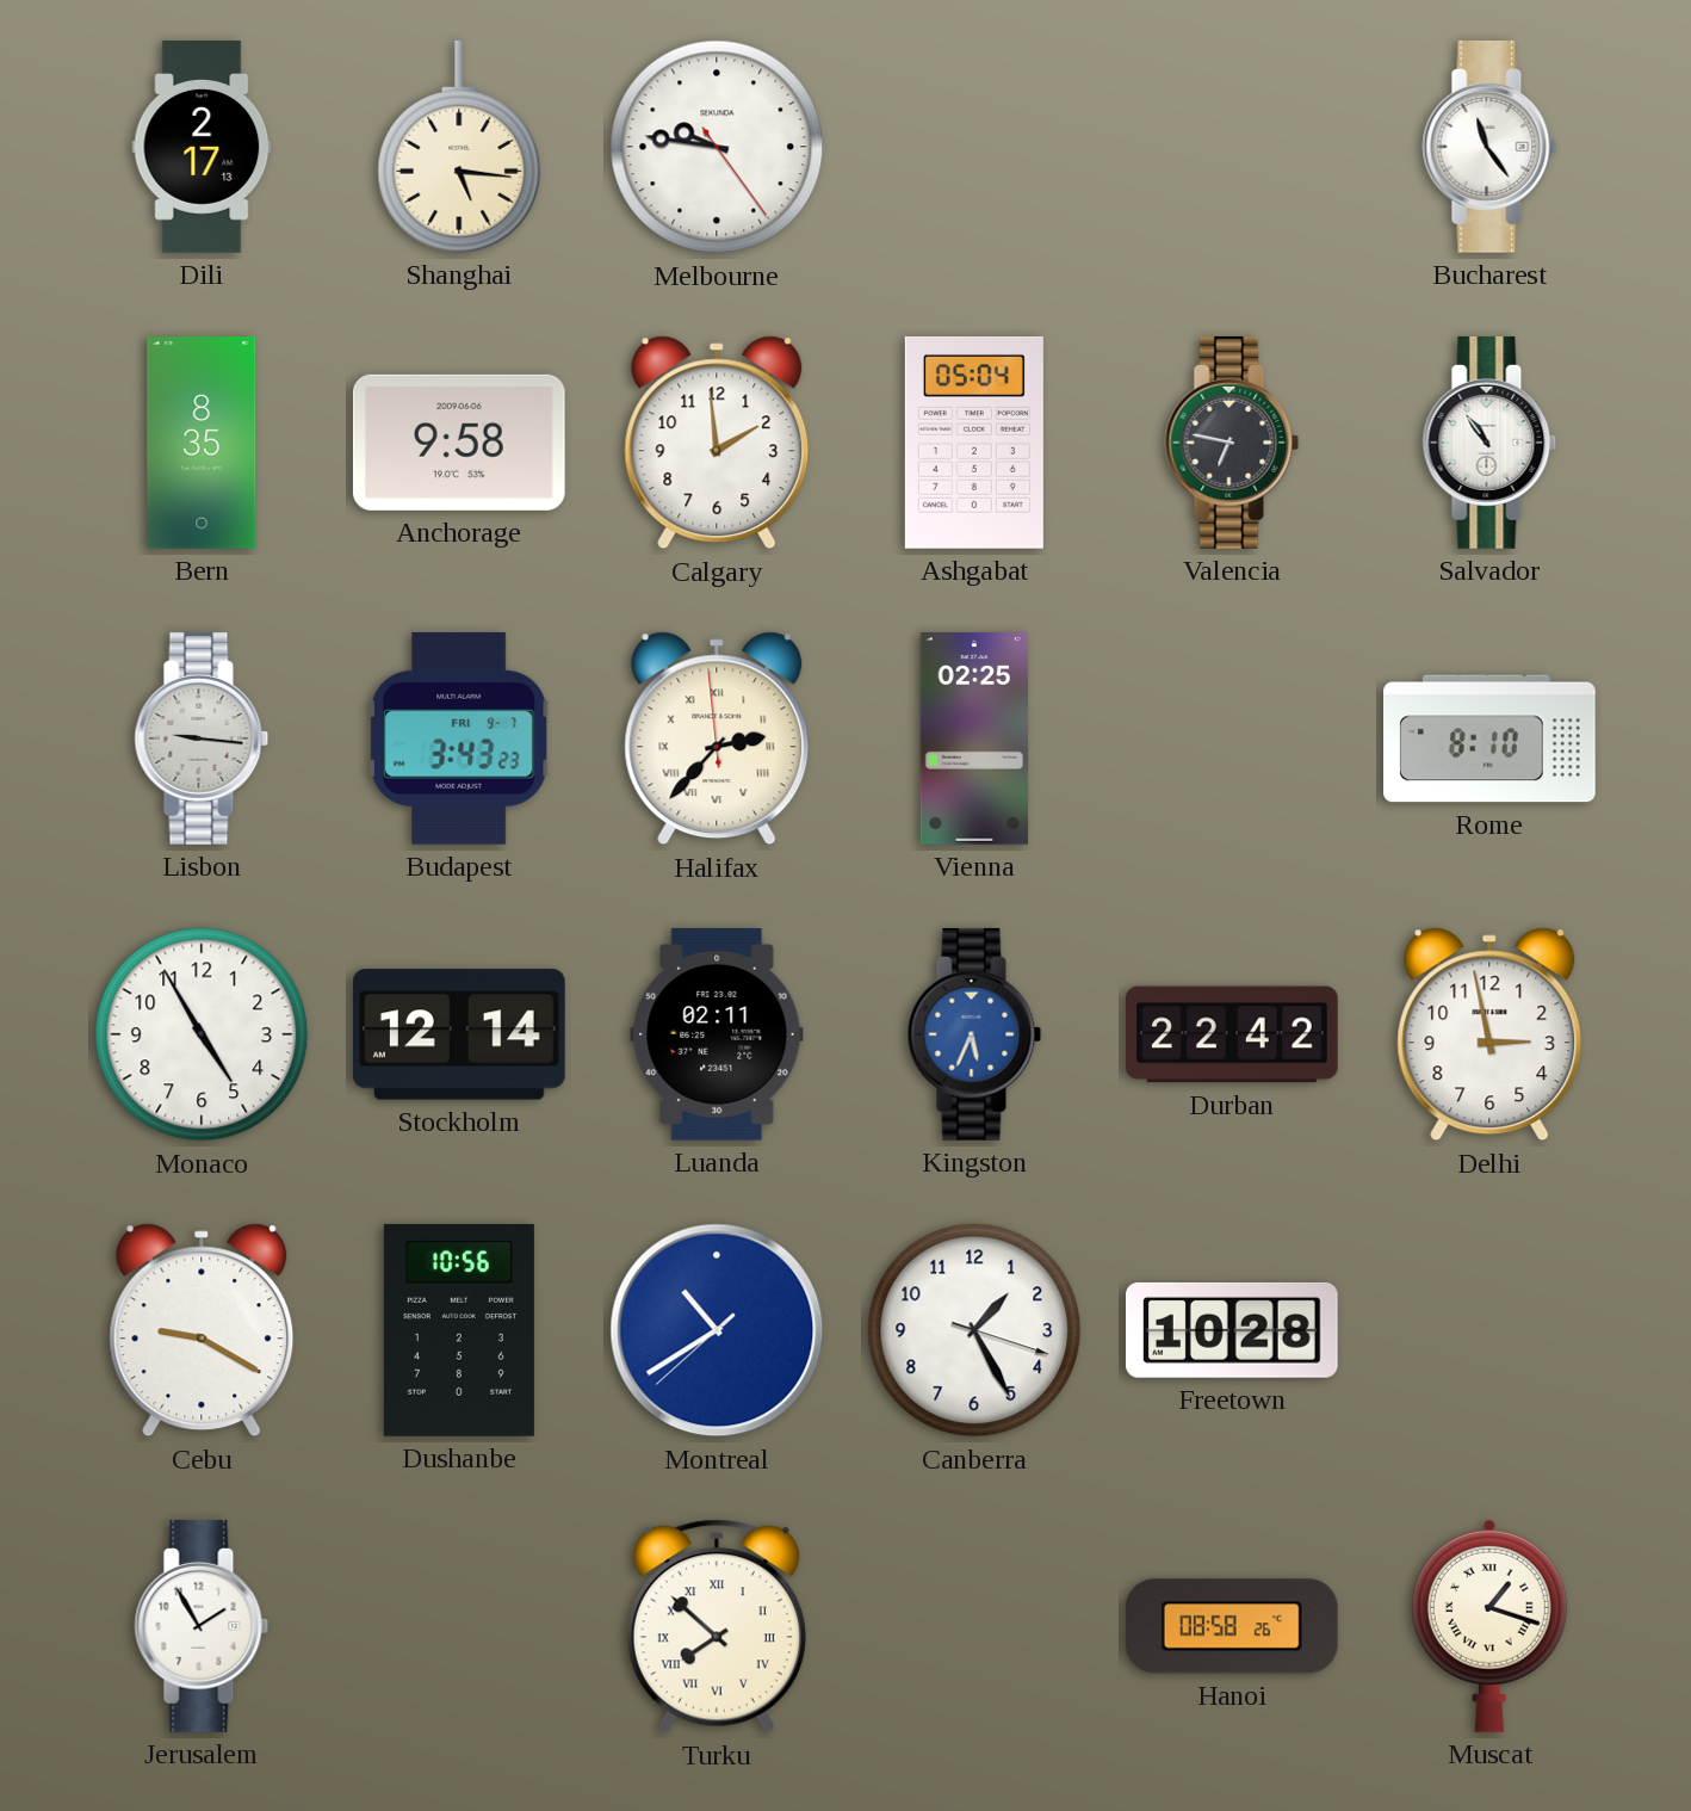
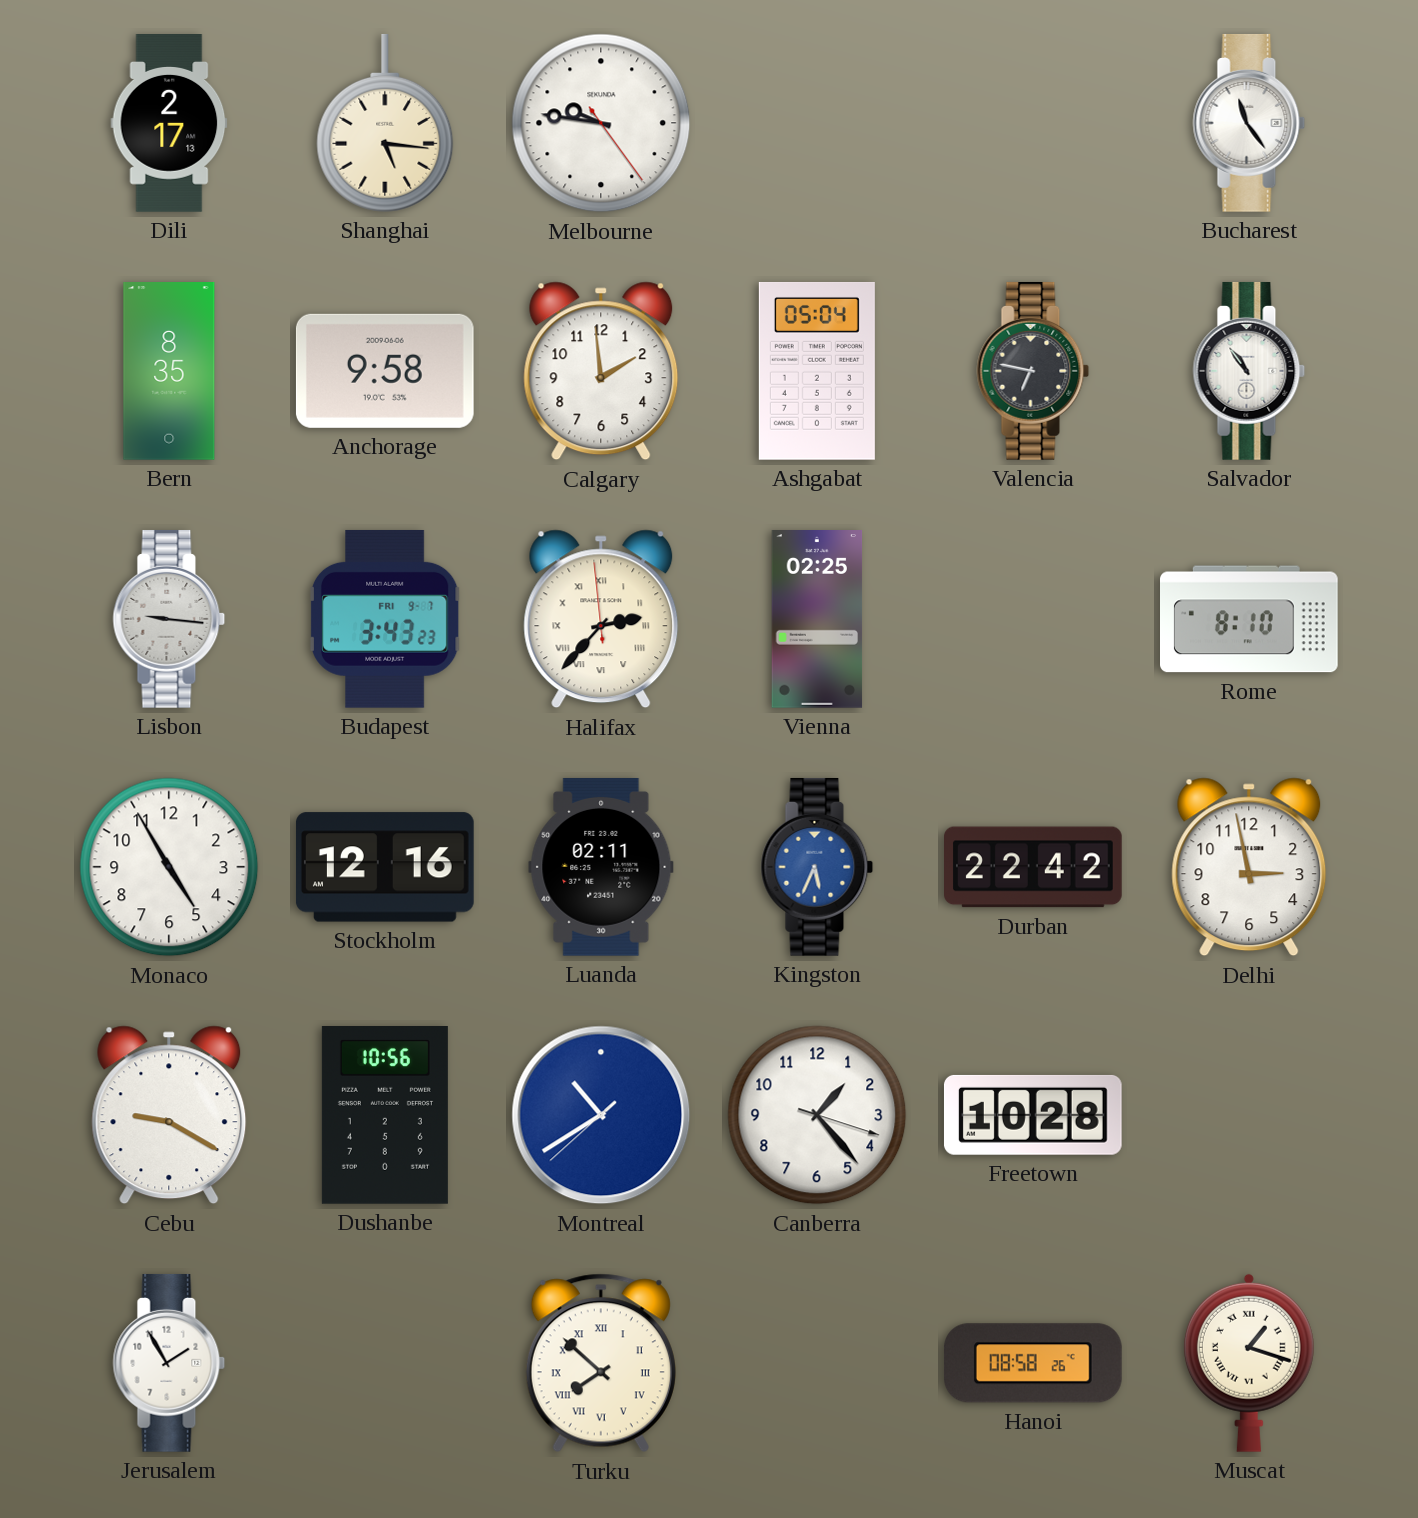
Stockholm: 12:14 -> 12:16 (385, 867)
Canberra: 1:25 -> 1:23 (817, 1115)
